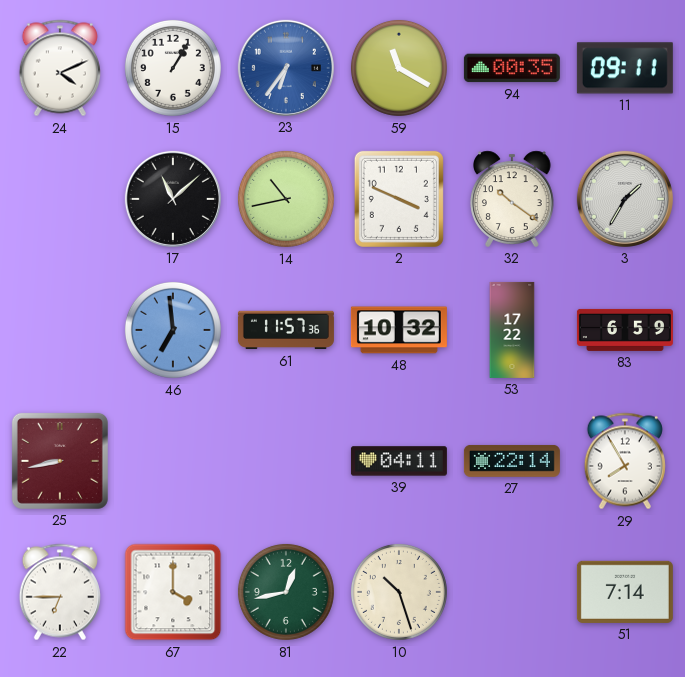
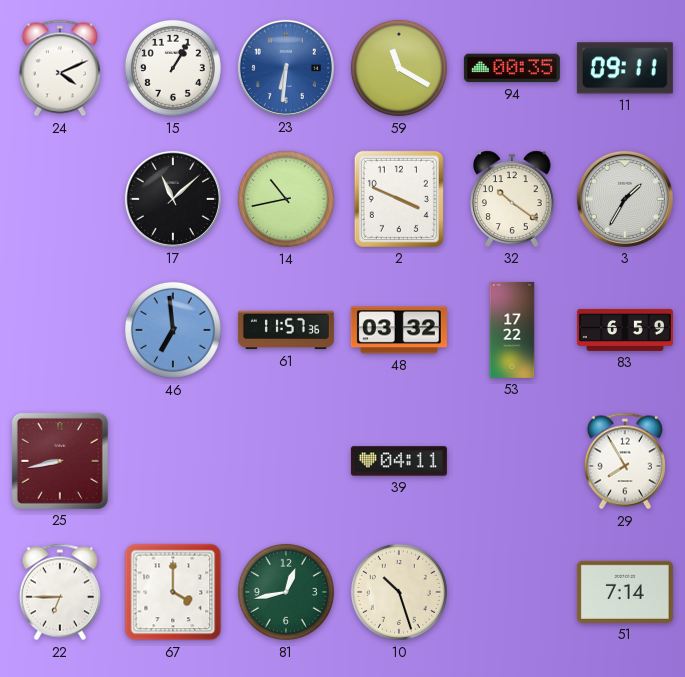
23: 6:36 -> 6:31 (286, 68)
48: 10:32 -> 03:32 (399, 330)
27: 22:14 -> none (512, 461)
